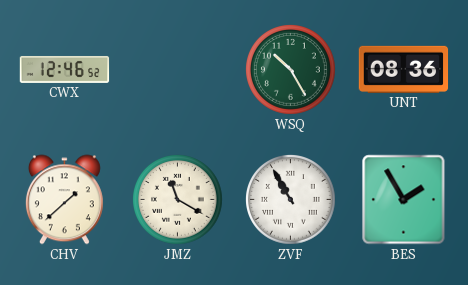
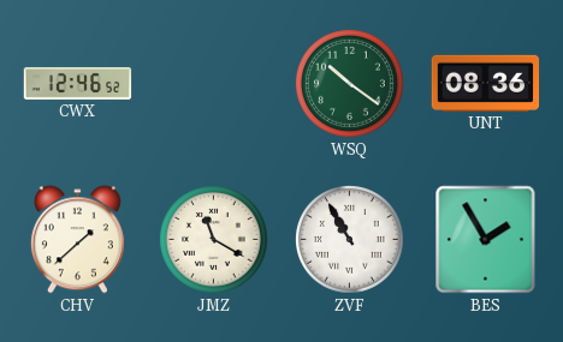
WSQ: 10:25 -> 10:21 (350, 84)
